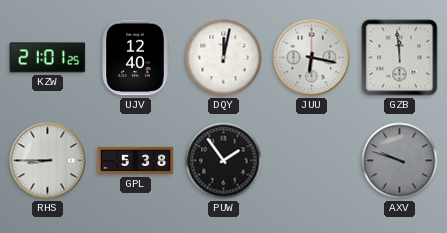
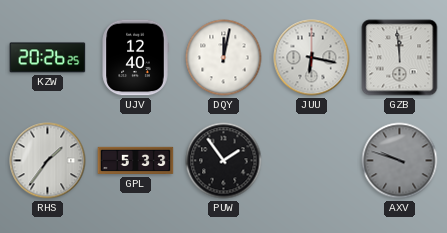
KZW: 21:01 -> 20:26 (48, 58)
RHS: 8:45 -> 1:36 (48, 161)
GPL: 5:38 -> 5:33 (136, 161)
